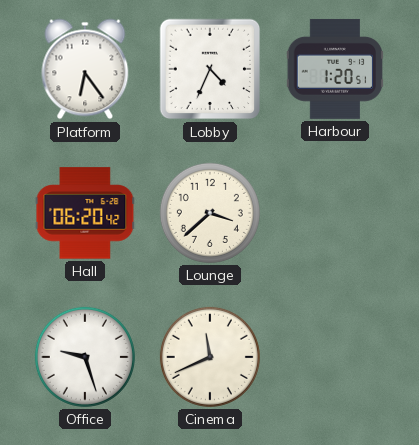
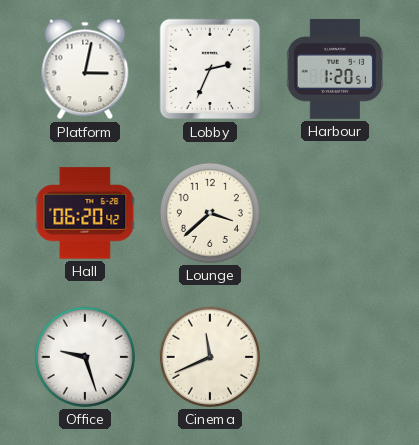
Platform: 6:24 -> 3:02 (85, 69)
Lobby: 4:34 -> 2:34 (210, 69)
